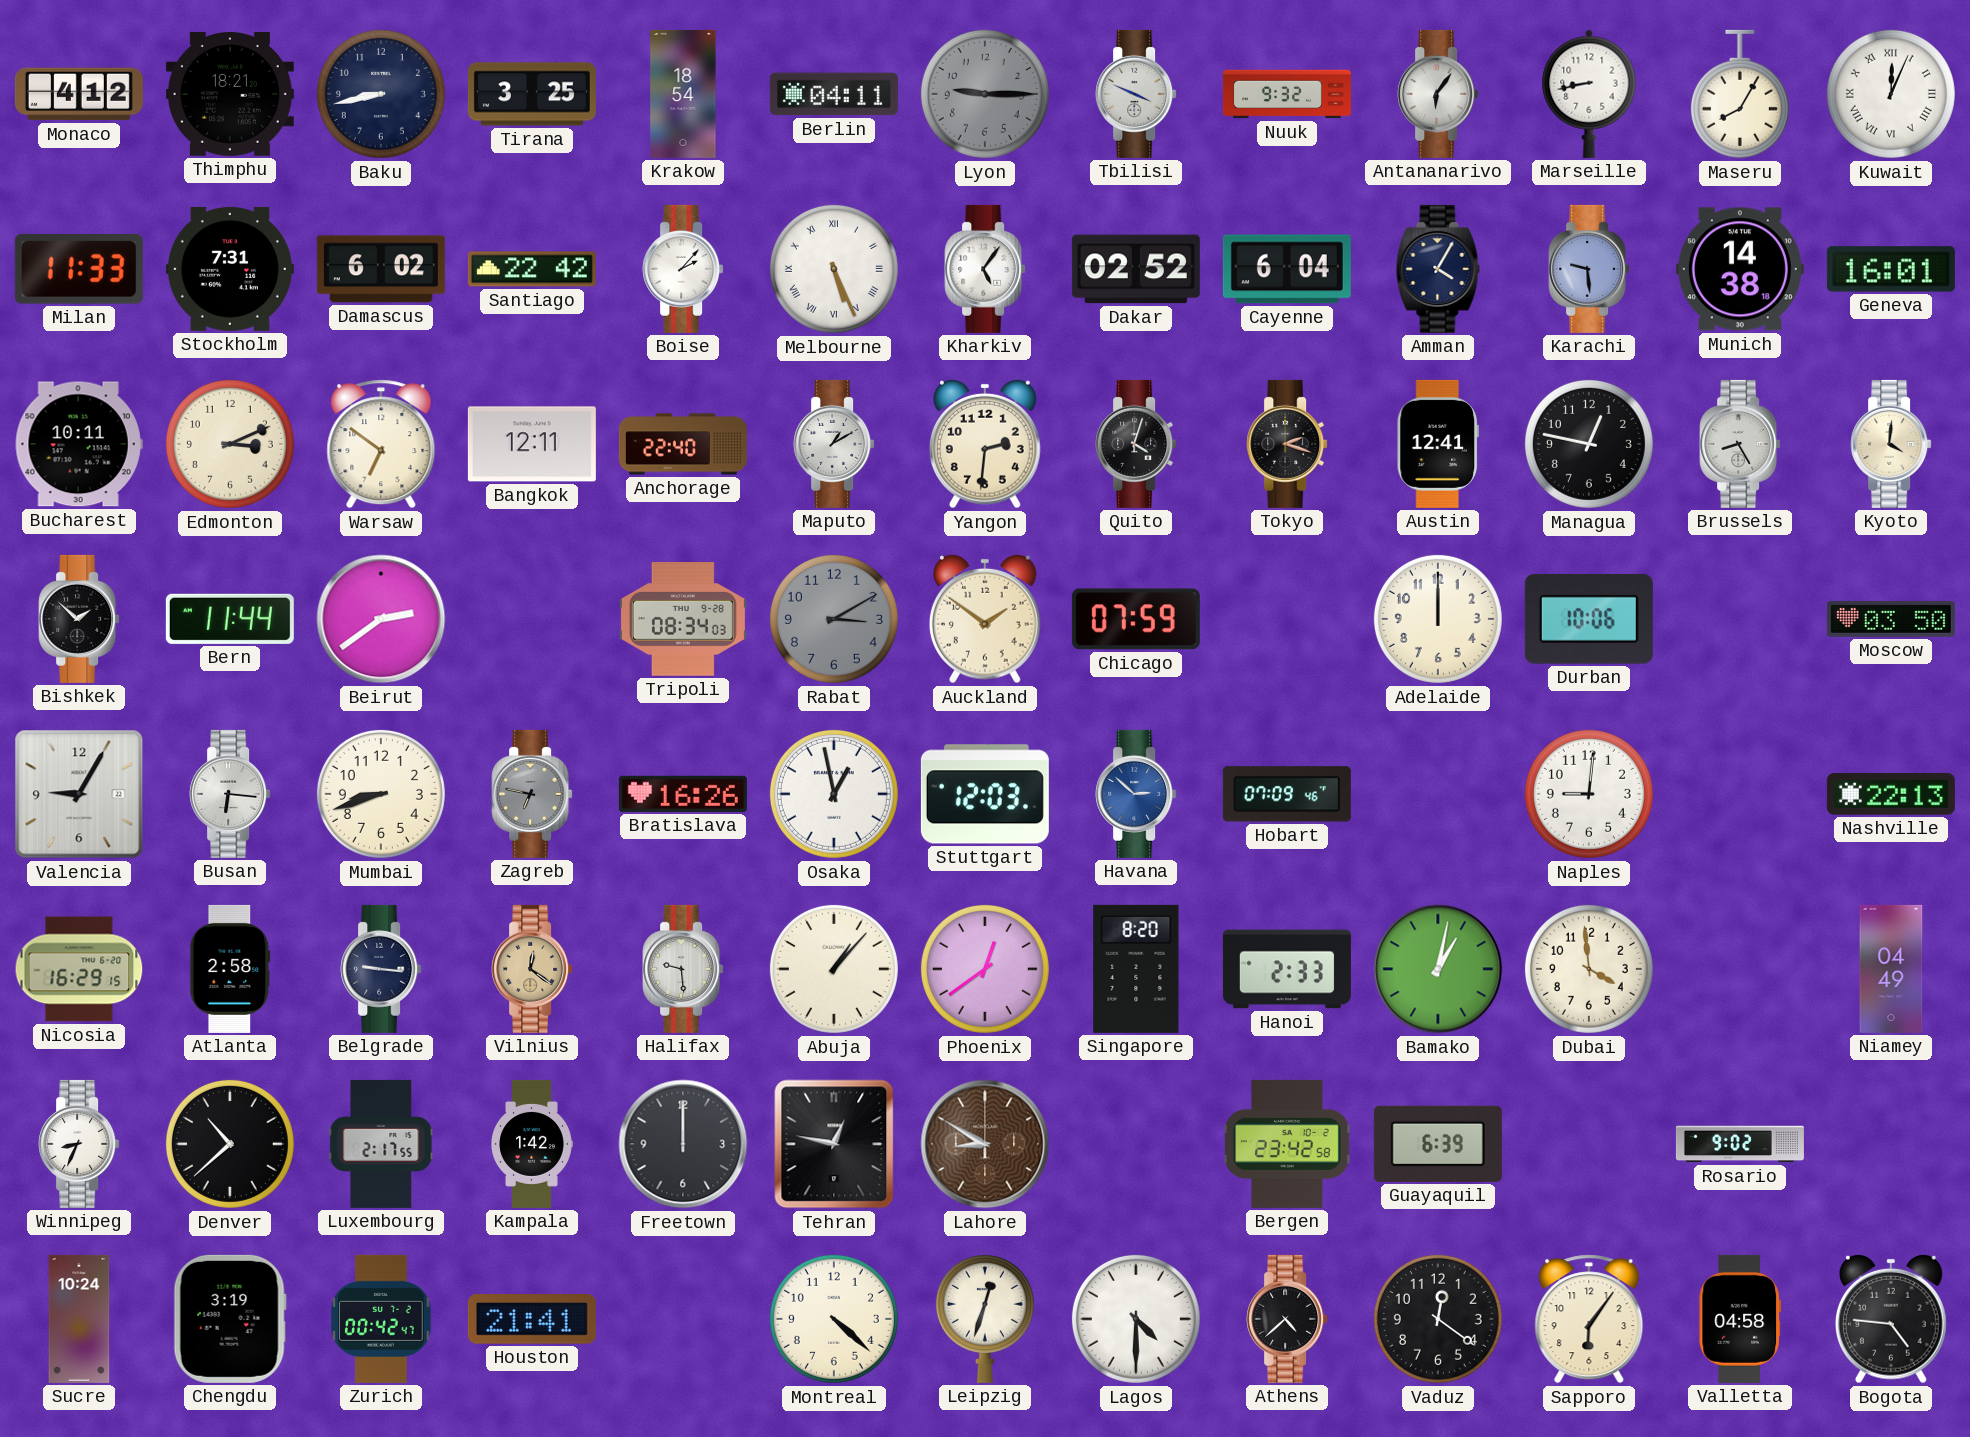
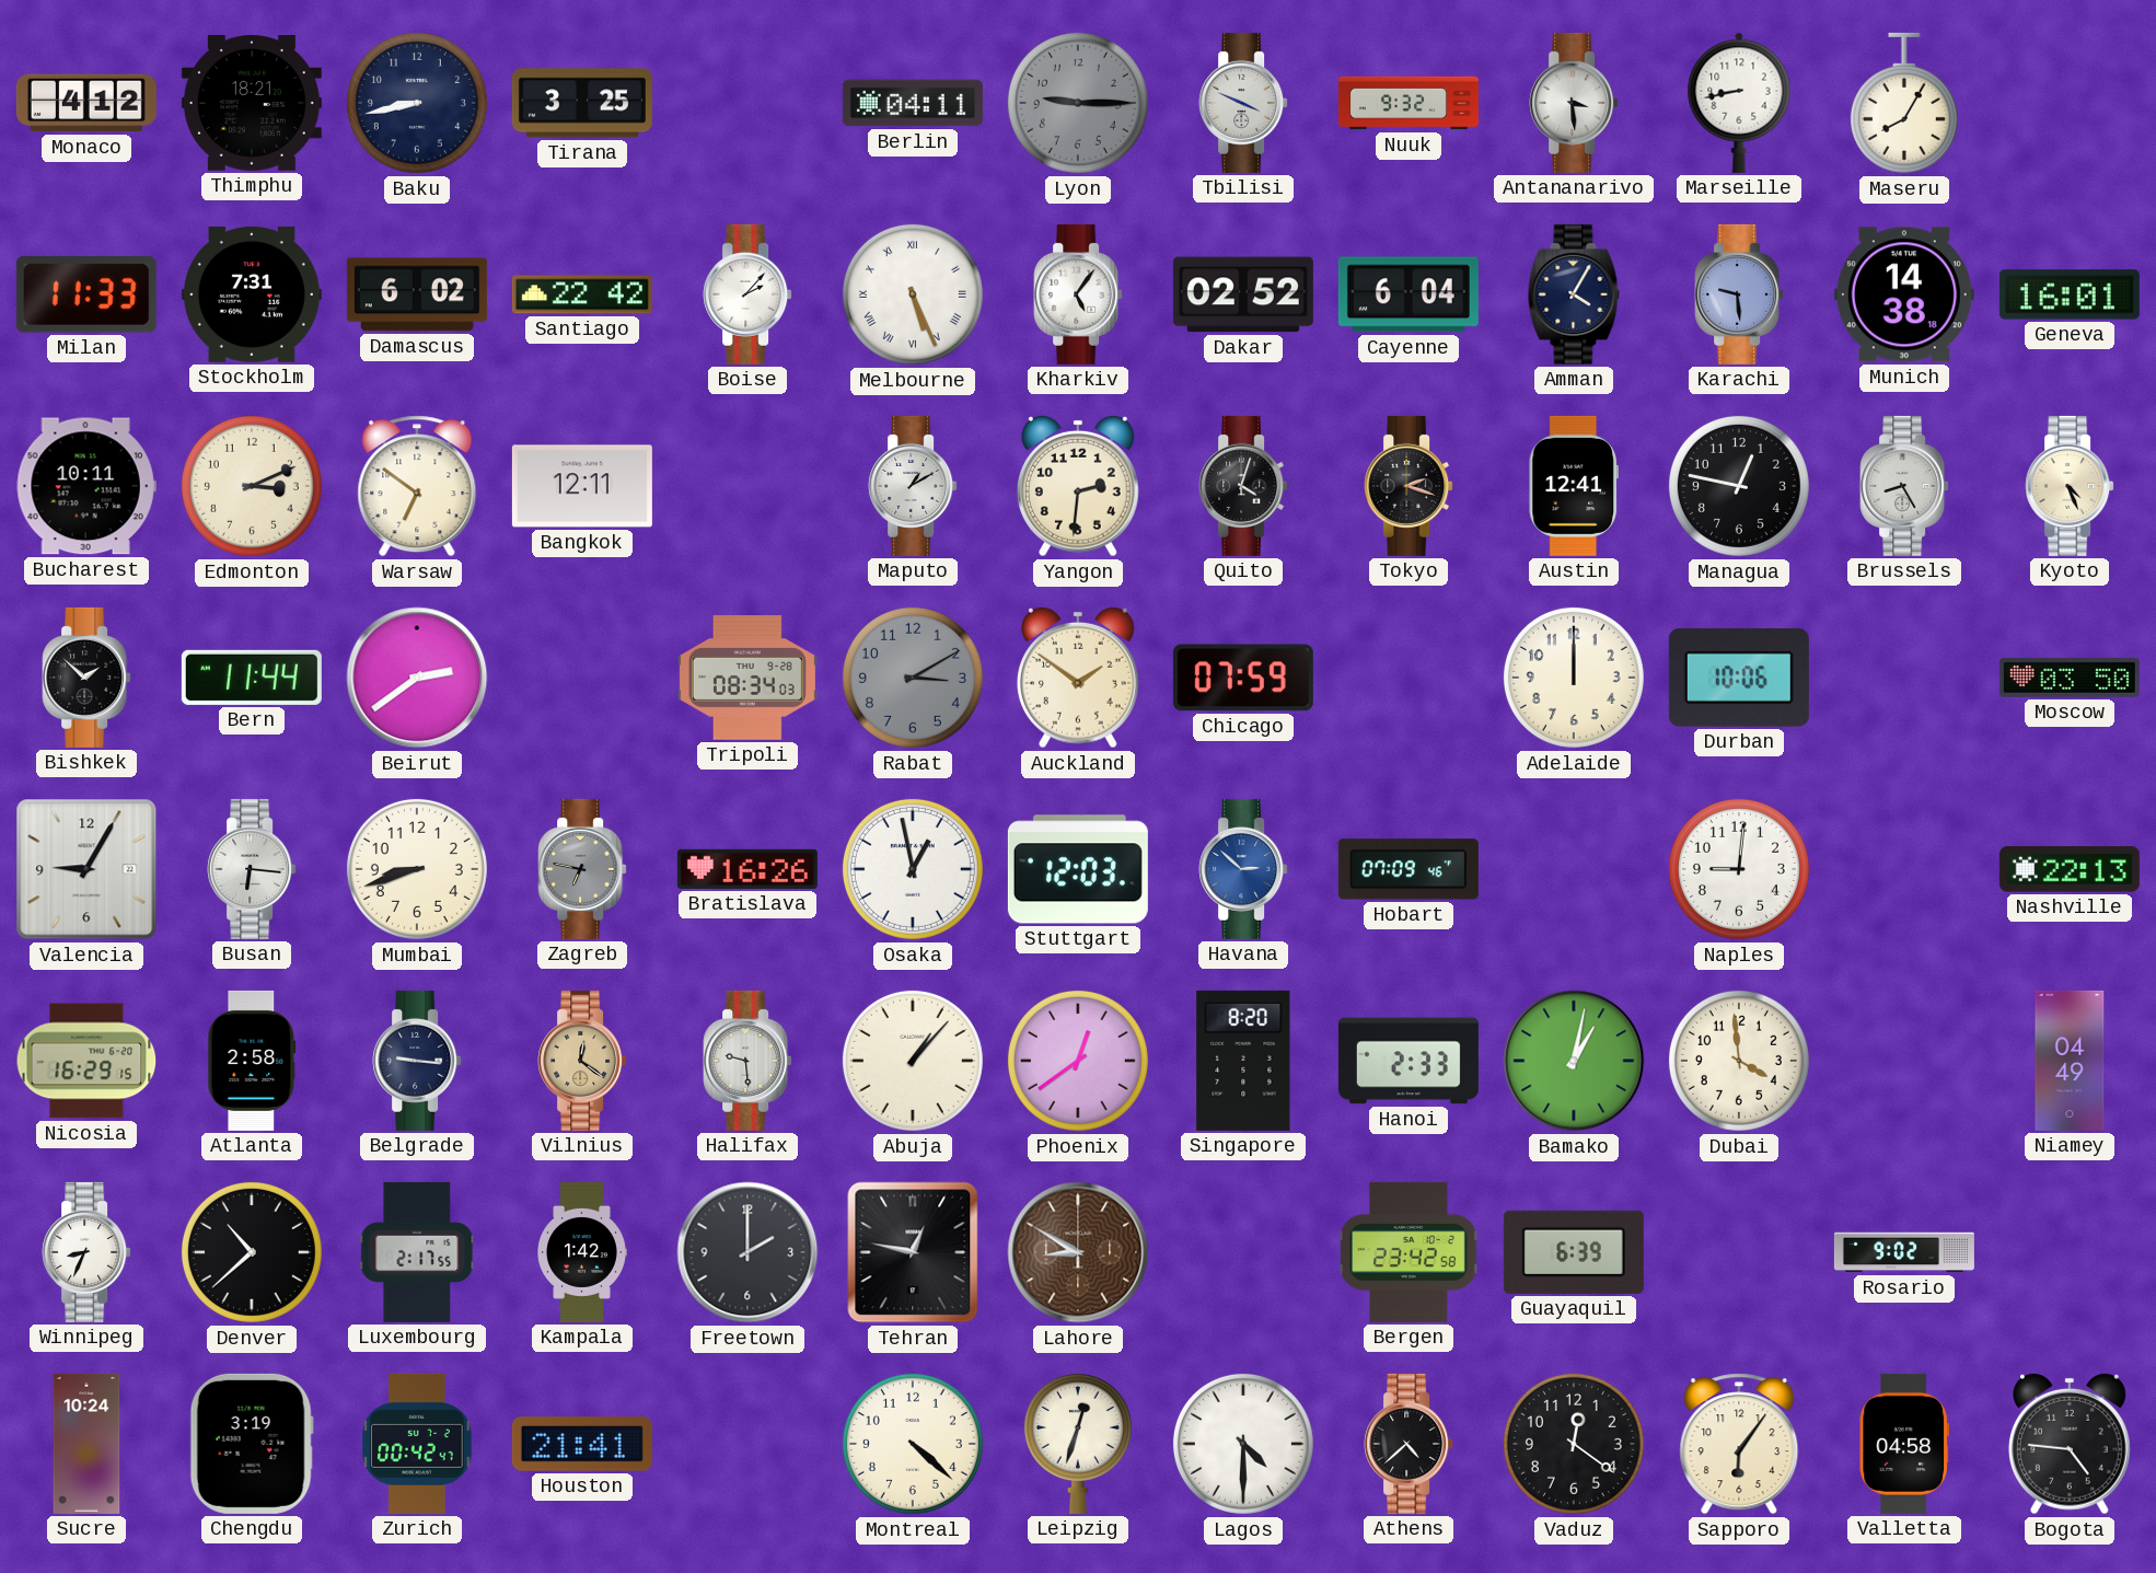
Krakow: 18:54 -> none (683, 94)
Antananarivo: 6:06 -> 3:29 (1574, 103)
Kuwait: 12:04 -> none (1891, 94)
Anchorage: 22:40 -> none (683, 444)
Kyoto: 4:01 -> 4:26 (2070, 486)
Freetown: 12:00 -> 2:00 (747, 1252)
